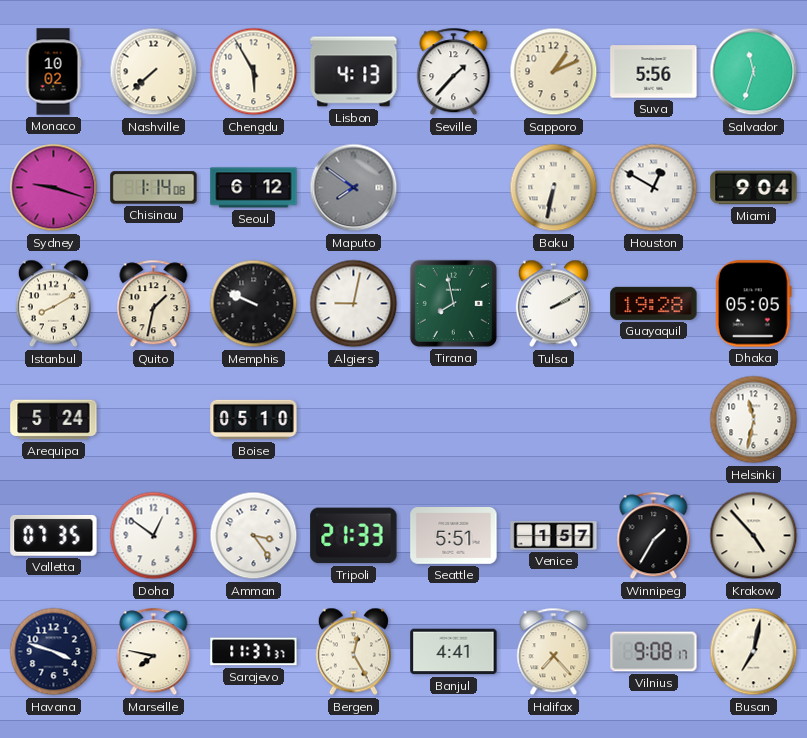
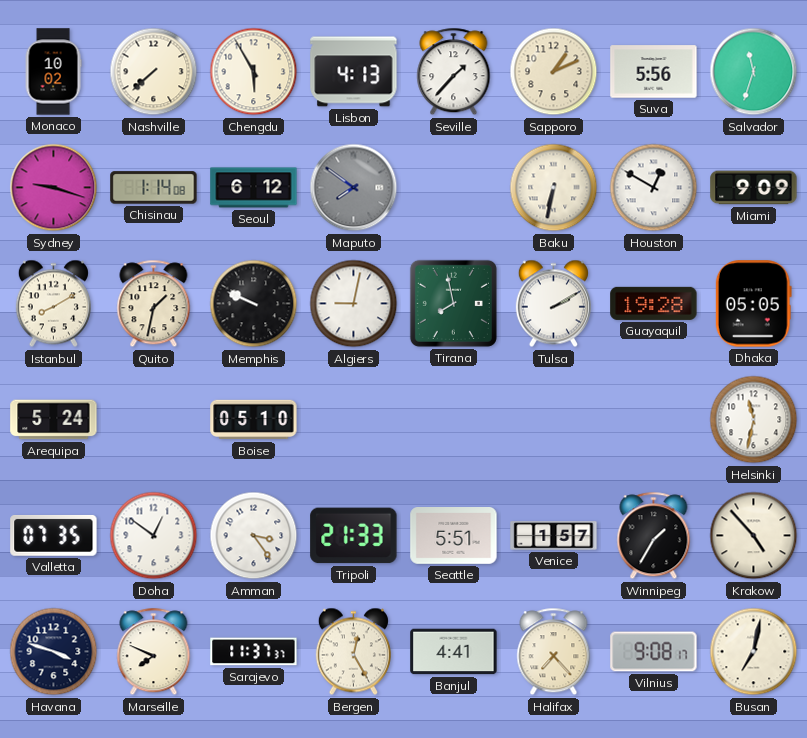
Miami: 9:04 -> 9:09 (754, 188)
Marseille: 7:47 -> 7:49 (154, 652)
